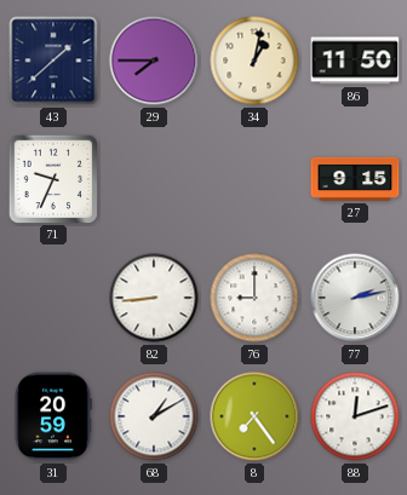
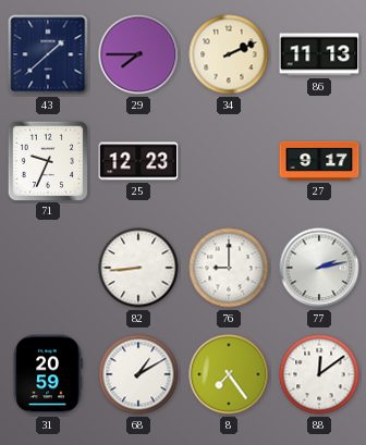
34: 1:02 -> 2:11 (229, 54)
86: 11:50 -> 11:13 (319, 54)
25: none -> 12:23 (138, 161)
27: 9:15 -> 9:17 (319, 161)
88: 12:12 -> 12:09 (319, 374)
